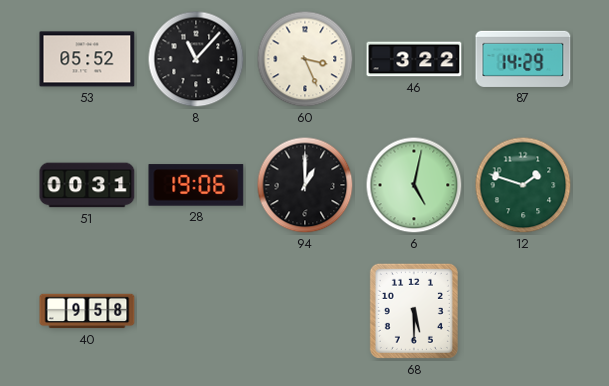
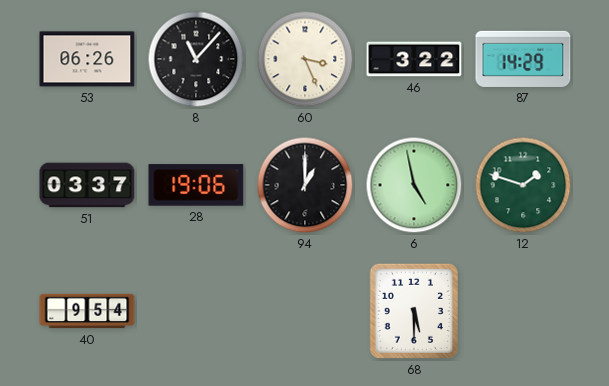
53: 05:52 -> 06:26 (87, 59)
51: 00:31 -> 03:37 (87, 185)
6: 5:02 -> 4:58 (414, 185)
40: 9:58 -> 9:54 (87, 311)
